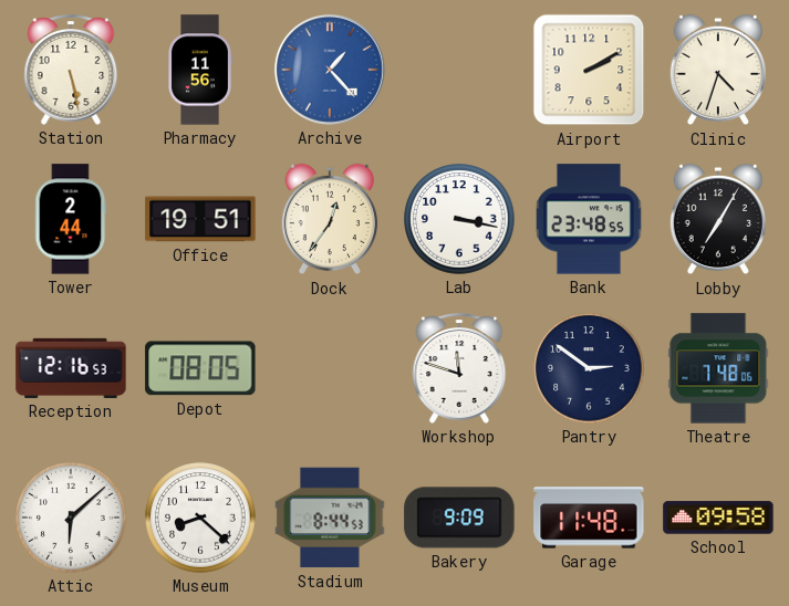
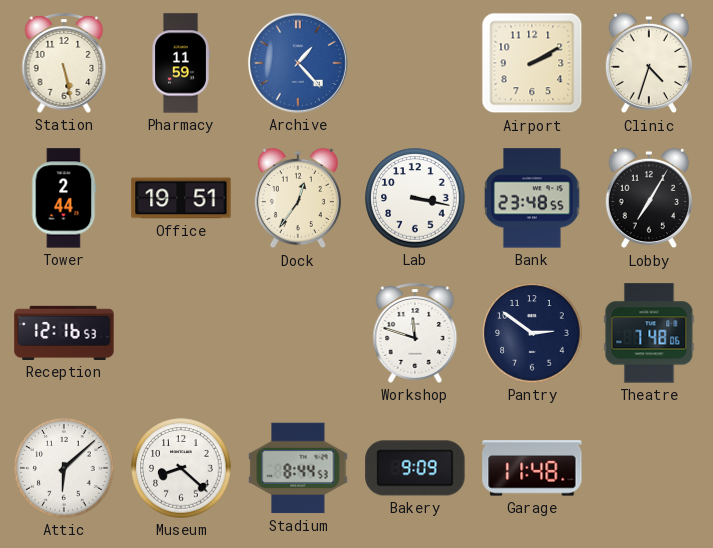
Pharmacy: 11:56 -> 11:59 (181, 63)
Depot: 08:05 -> none (200, 368)
School: 09:58 -> none (718, 518)
